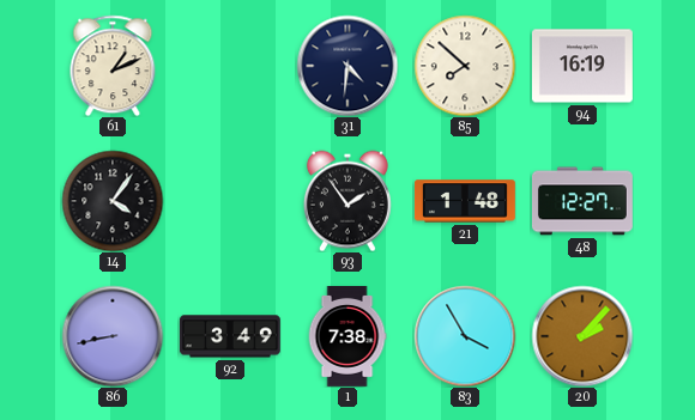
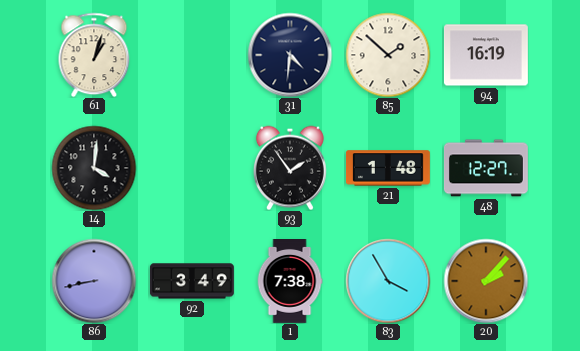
61: 1:11 -> 1:03 (94, 55)
85: 7:52 -> 1:52 (388, 55)
14: 4:06 -> 4:01 (94, 168)
